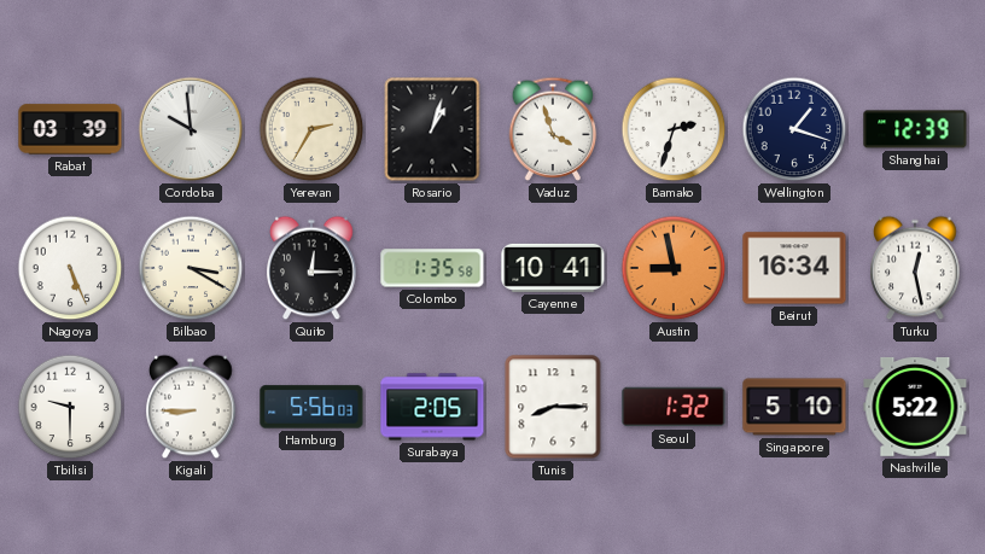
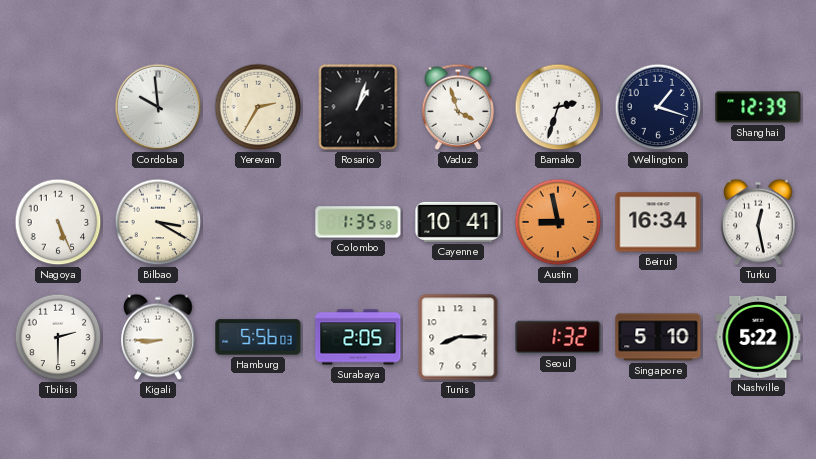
Rabat: 03:39 -> none (70, 129)
Quito: 12:15 -> none (311, 268)
Tbilisi: 9:30 -> 2:30 (58, 337)
